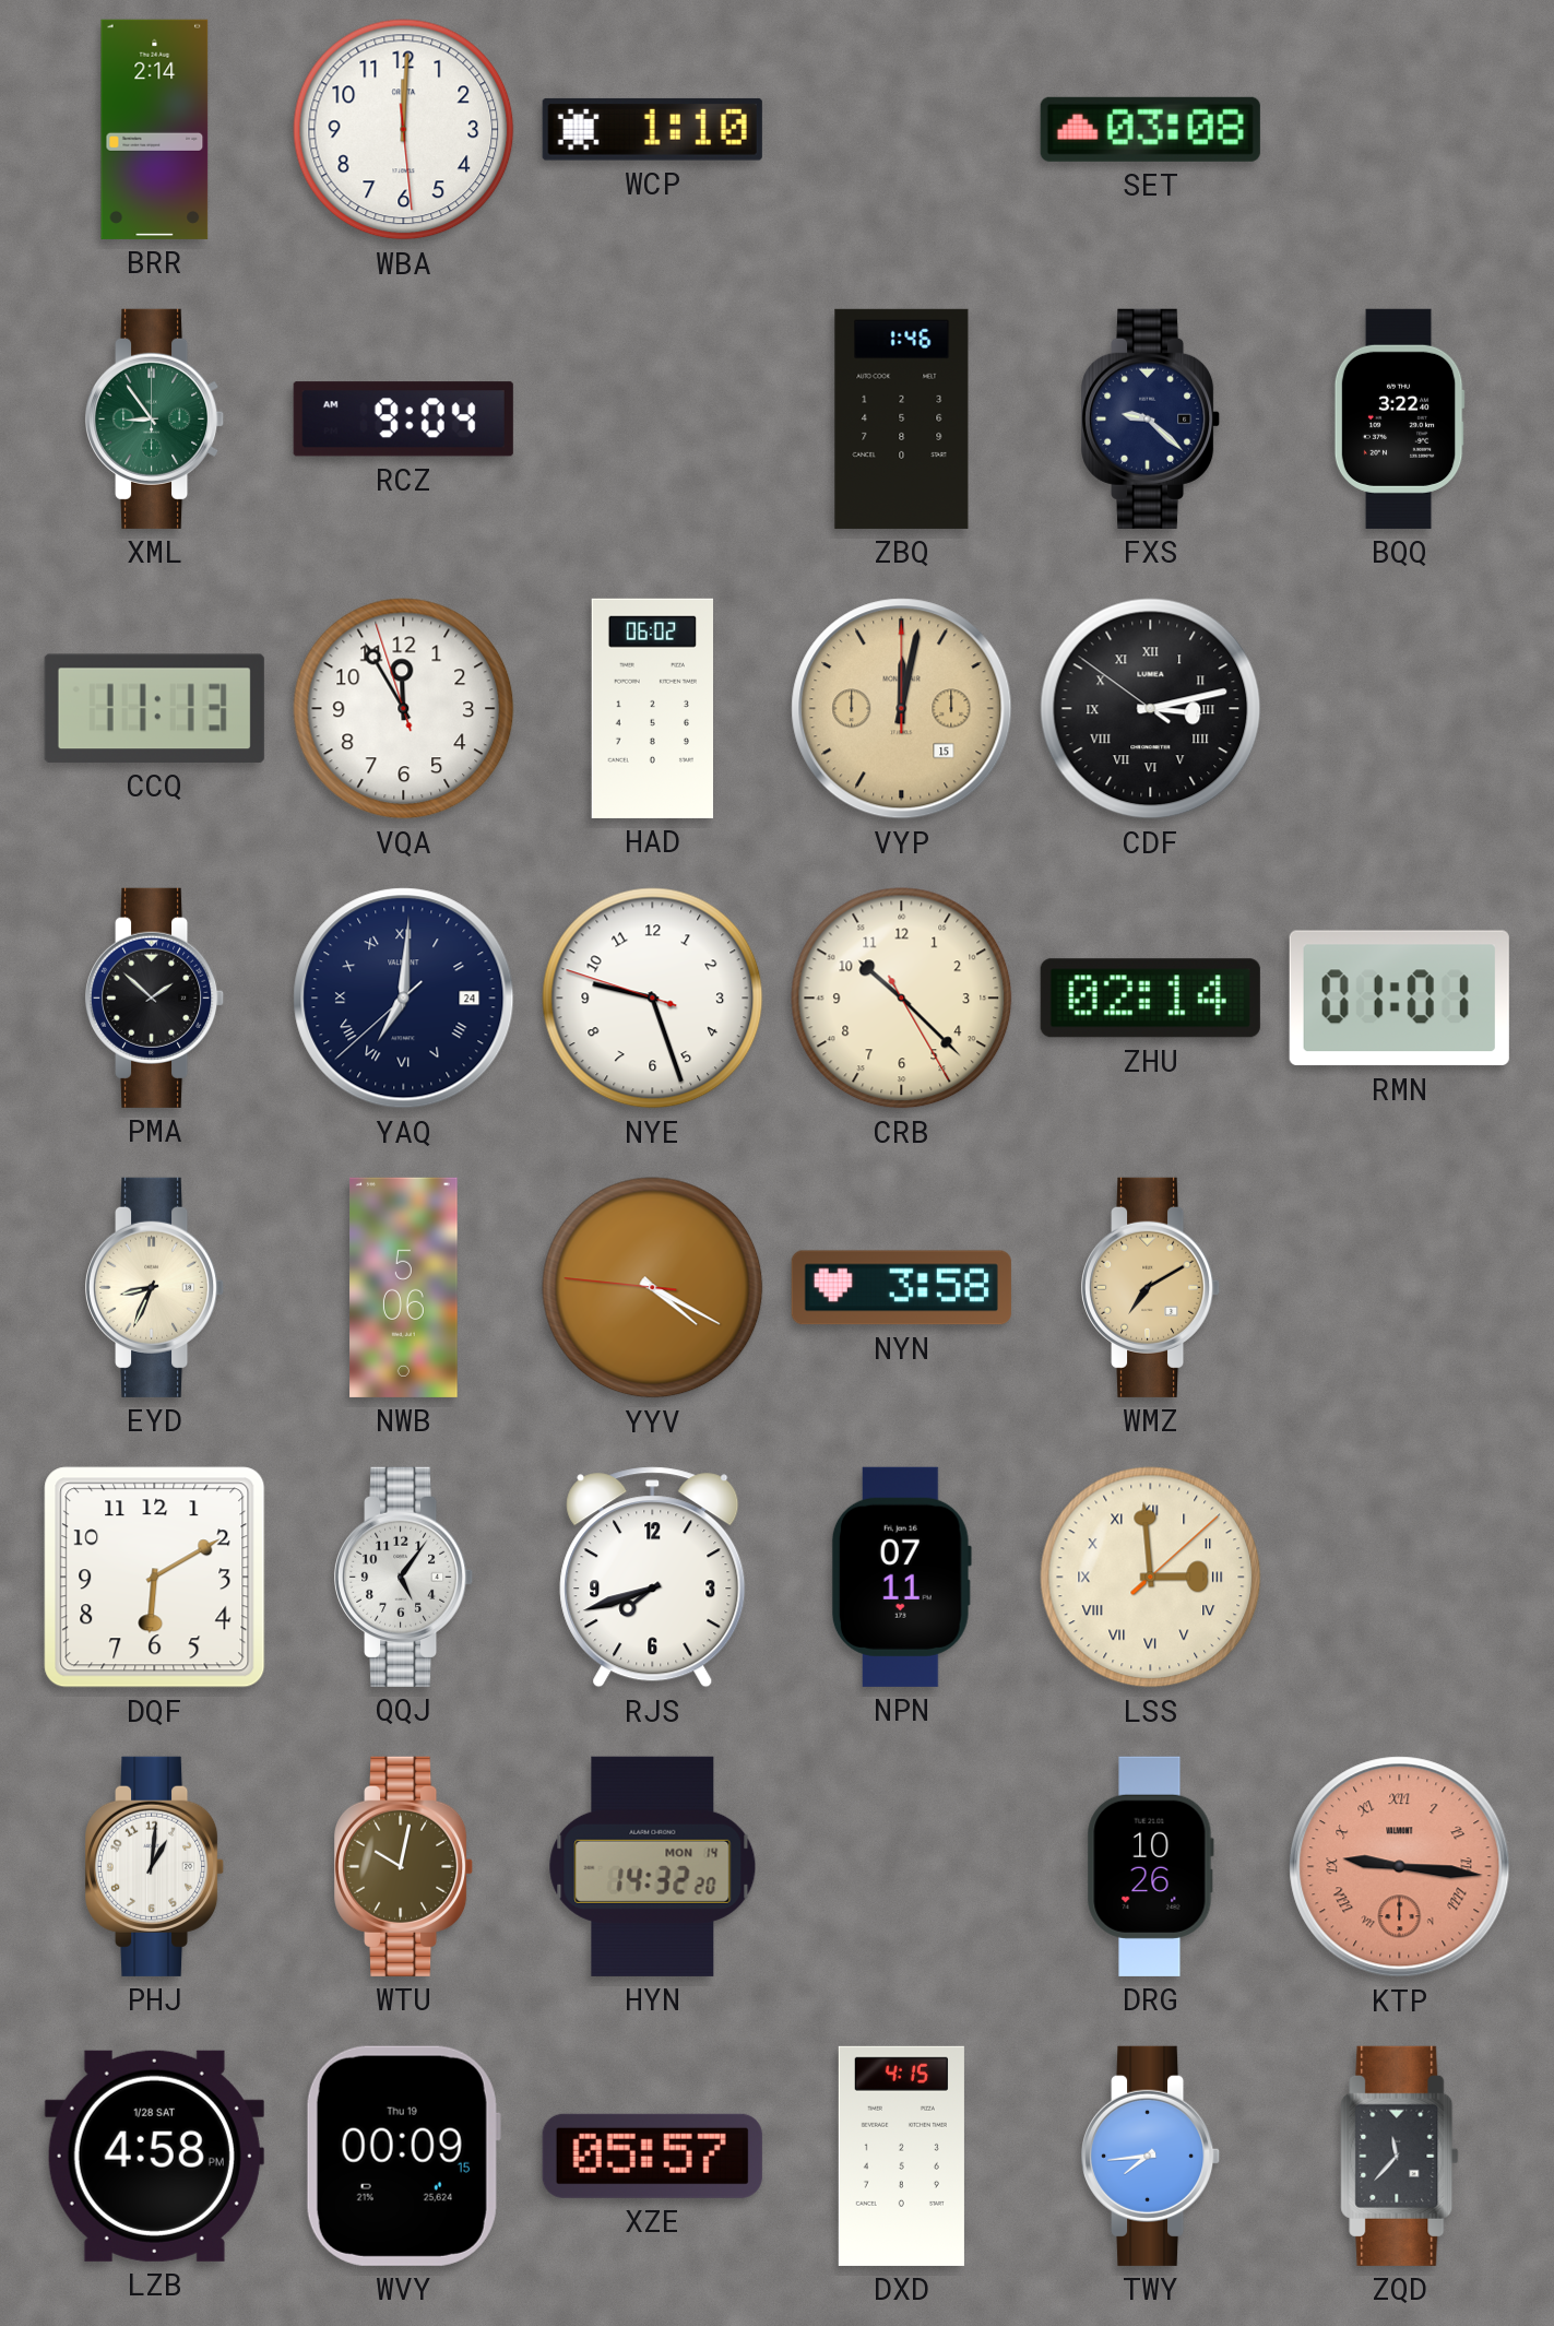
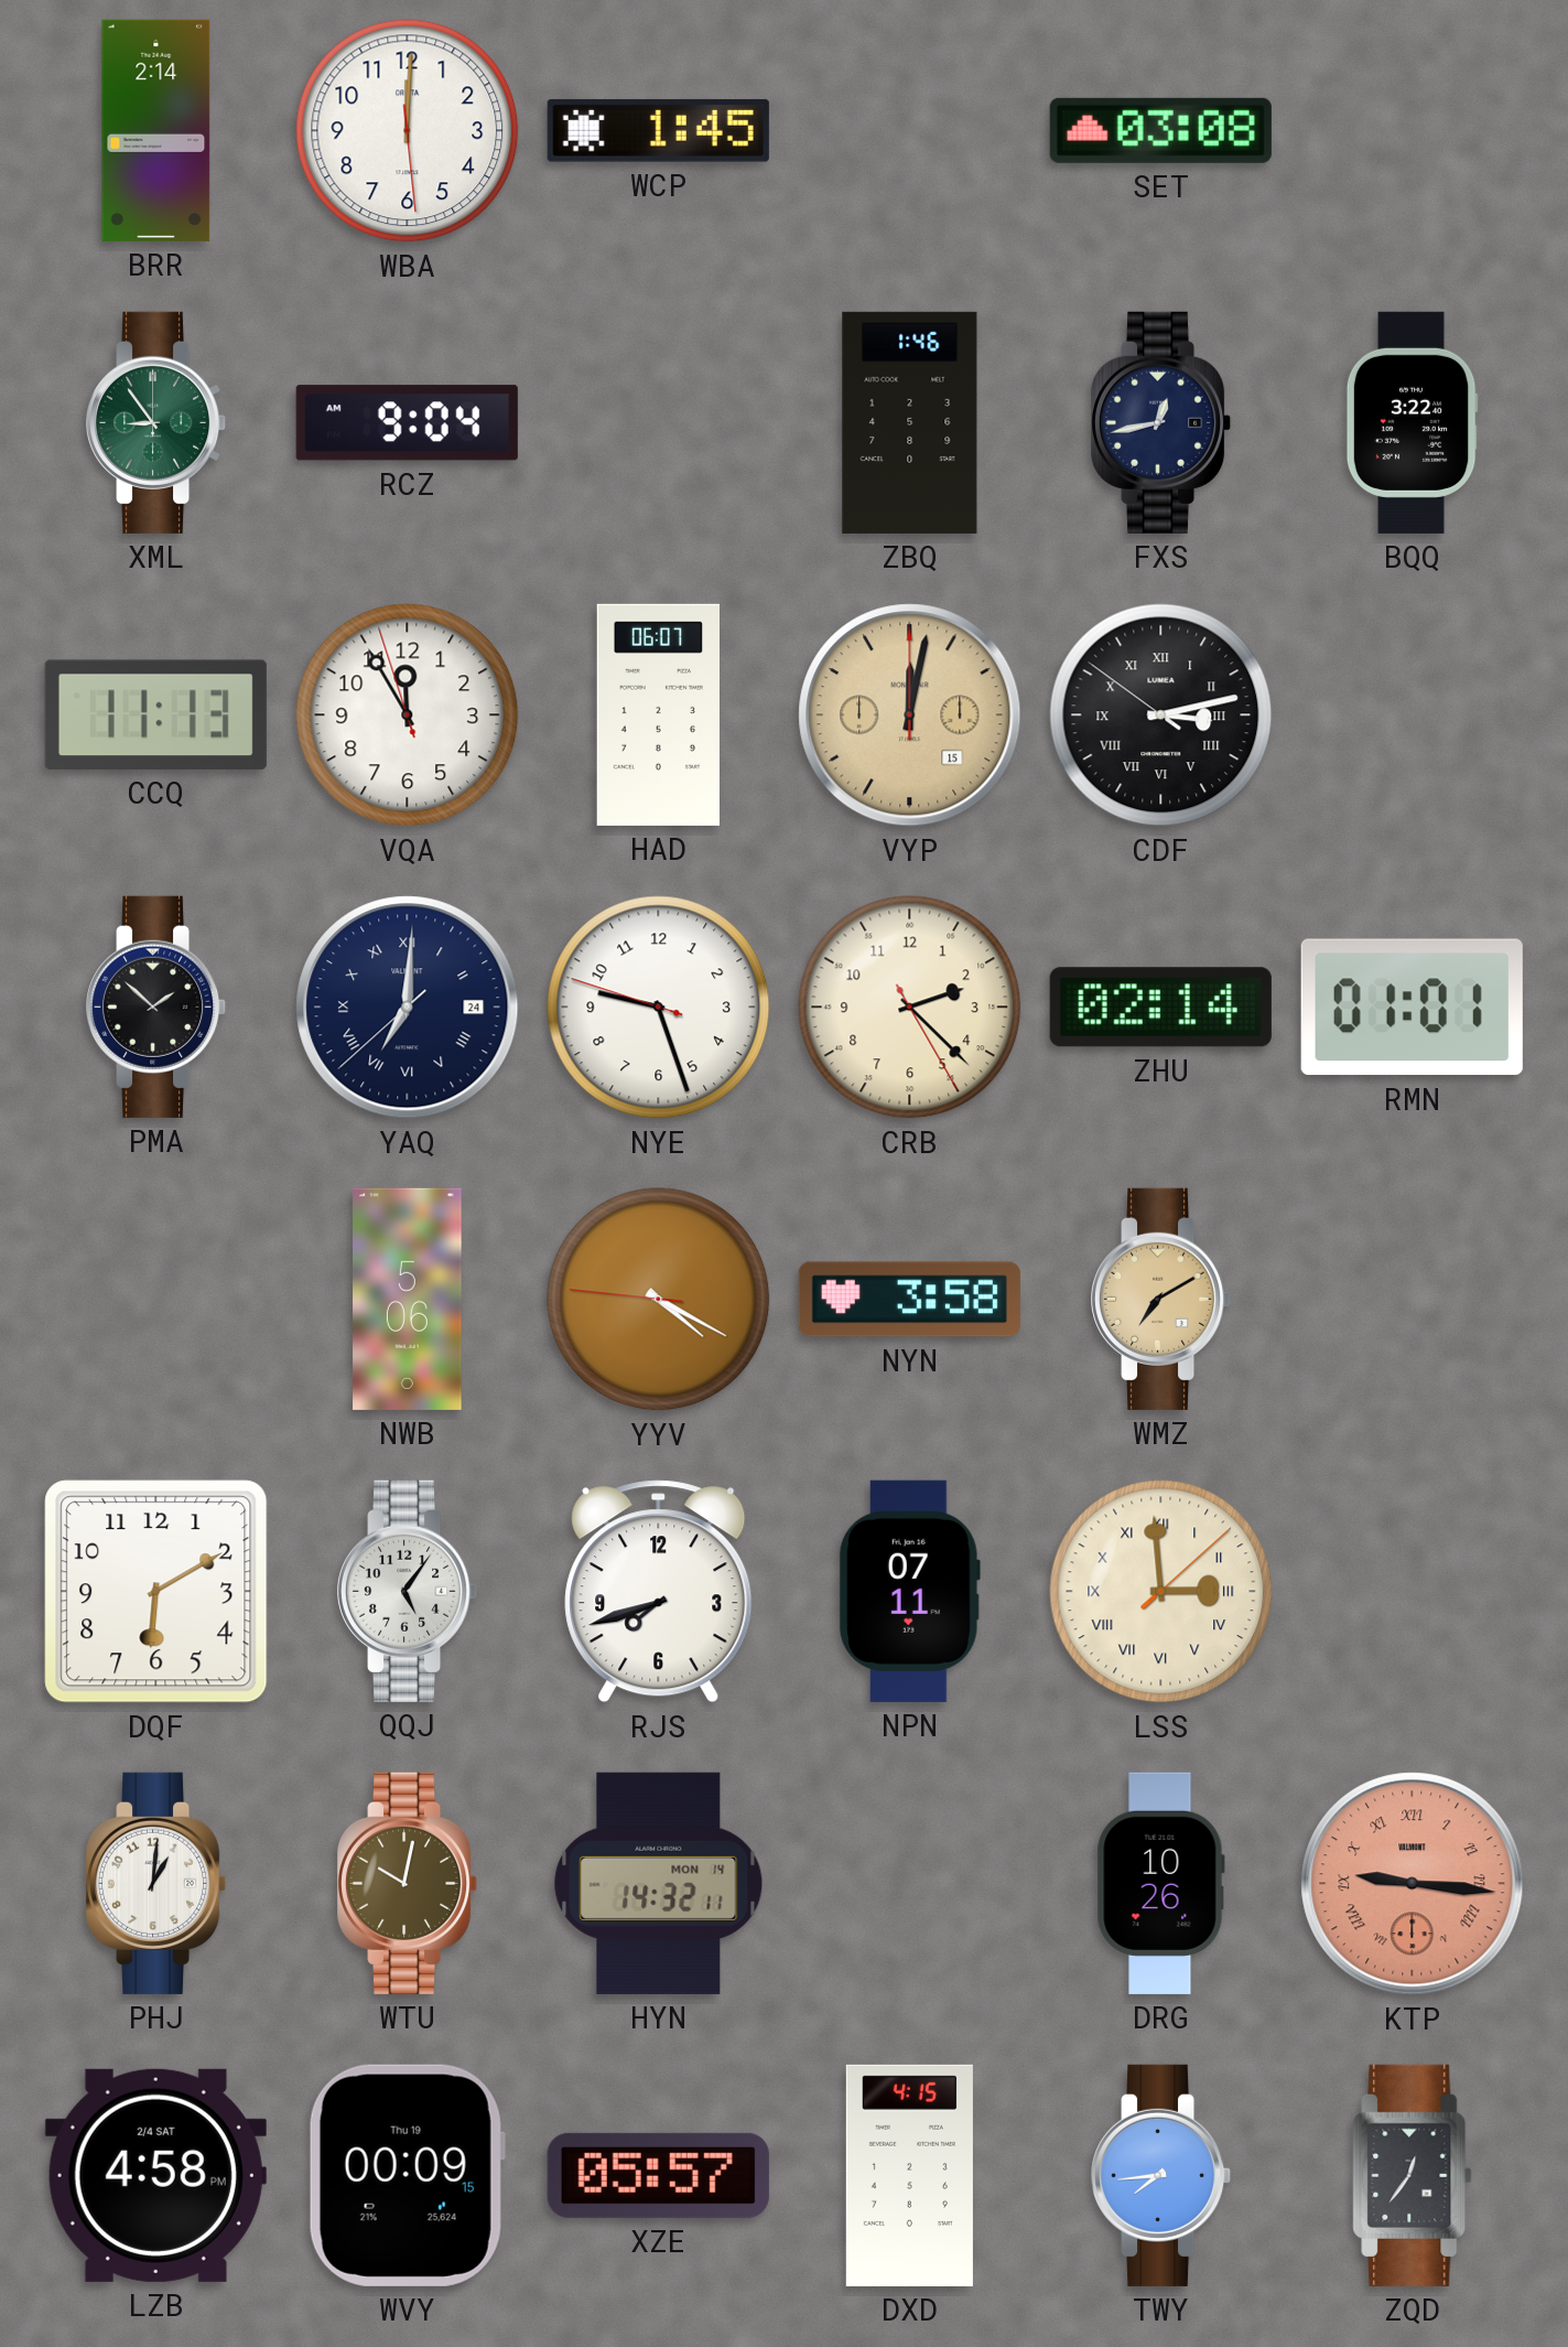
WCP: 1:10 -> 1:45 (658, 130)
FXS: 9:22 -> 12:43 (1163, 422)
HAD: 06:02 -> 06:07 (658, 714)
CRB: 10:22 -> 2:22 (910, 1008)
EYD: 8:34 -> none (156, 1287)
HYN: 14:32:20 -> 14:32:11 (659, 1883)
LZB date: 1/28 SAT -> 2/4 SAT (155, 2175)
ZQD: 11:37 -> 12:36 (1413, 2175)
